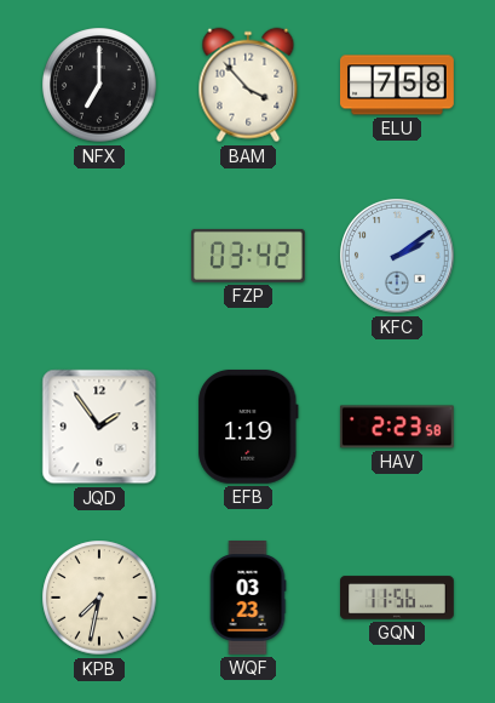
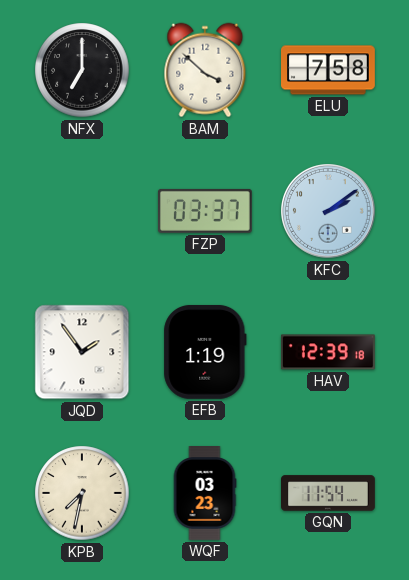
BAM: 3:53 -> 3:52 (205, 70)
FZP: 03:42 -> 03:37 (205, 211)
HAV: 2:23 -> 12:39 (328, 352)
GQN: 11:56 -> 11:54 (329, 493)
